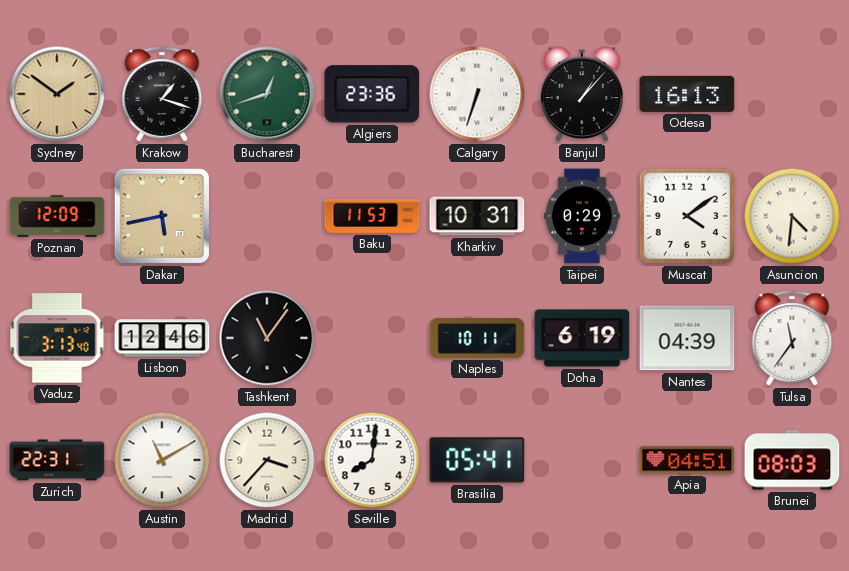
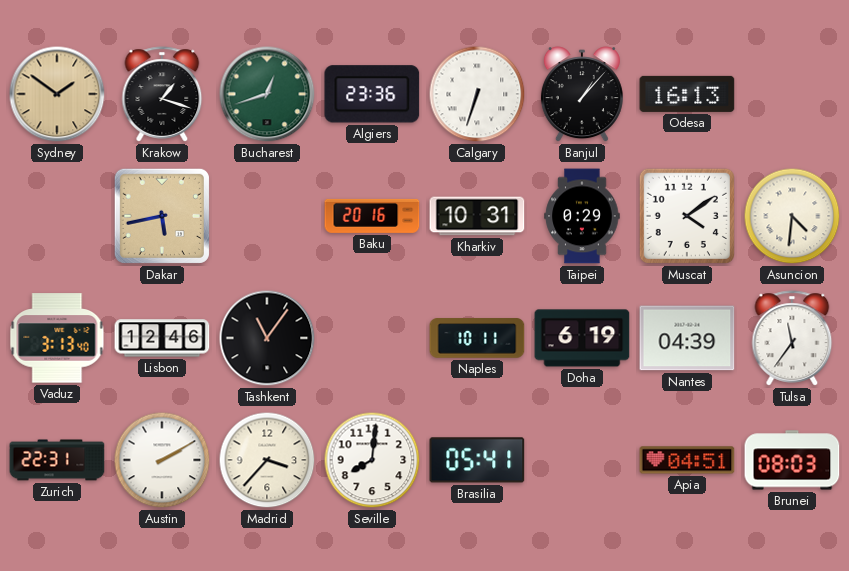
Poznan: 12:09 -> none (57, 217)
Baku: 11:53 -> 20:16 (372, 216)
Austin: 11:10 -> 2:10 (162, 460)
